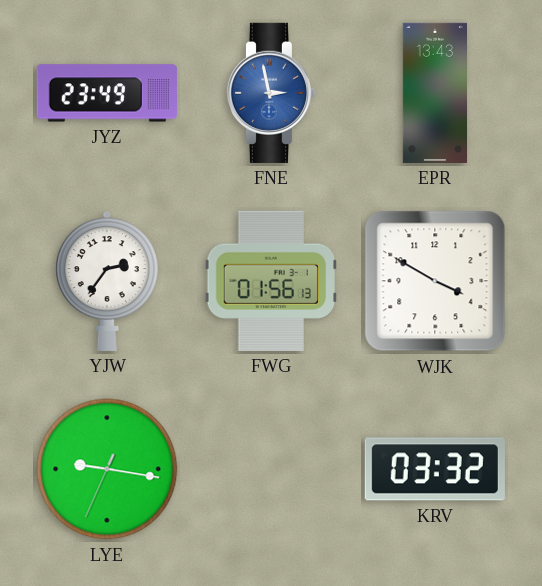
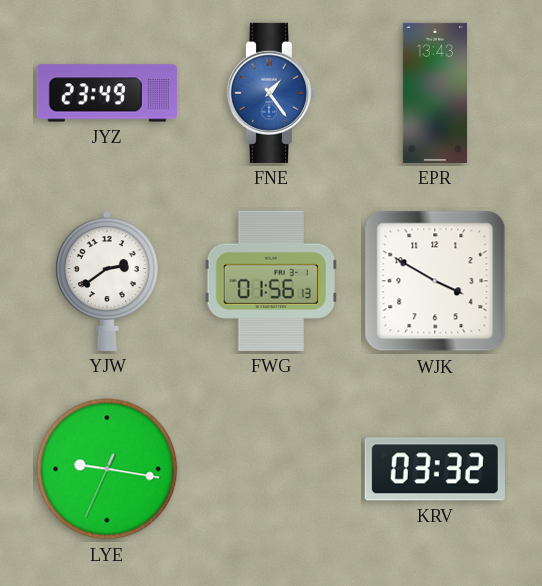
FNE: 2:58 -> 1:24 (270, 93)
YJW: 2:36 -> 2:39 (107, 281)
